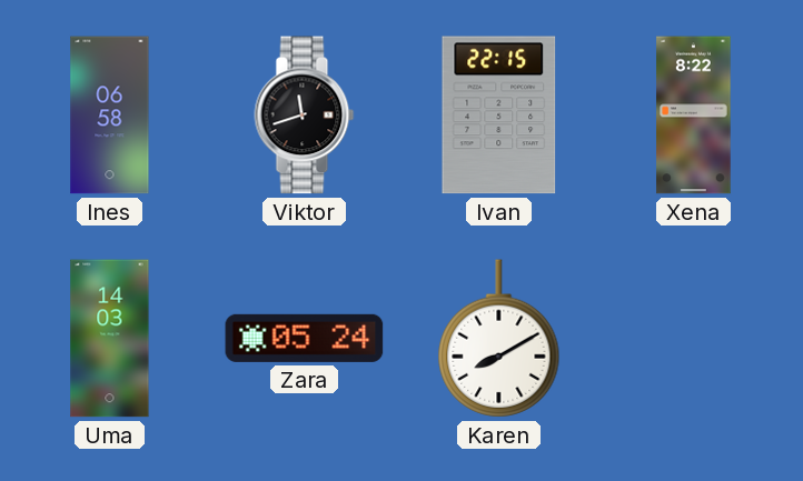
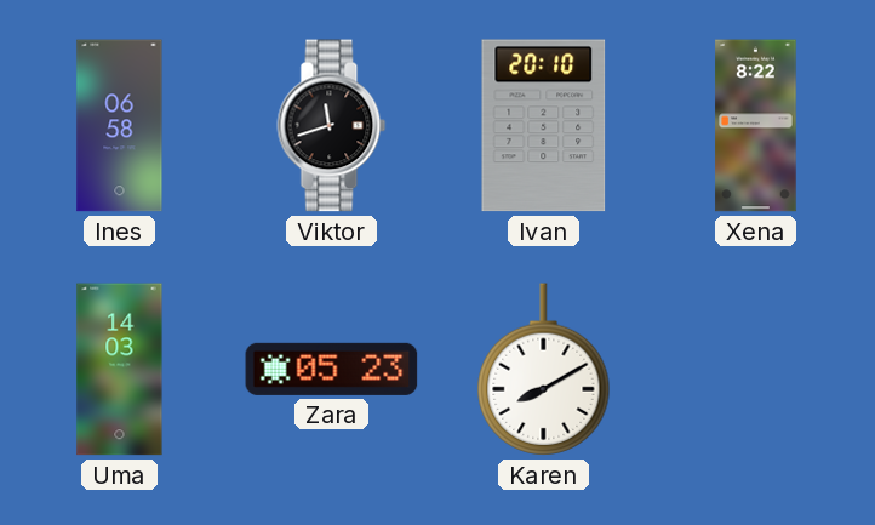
Ivan: 22:15 -> 20:10 (544, 126)
Zara: 05:24 -> 05:23 (332, 369)
